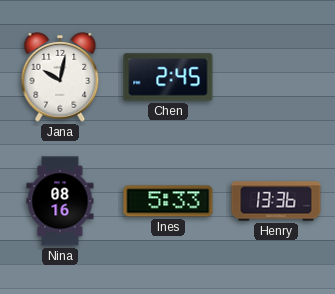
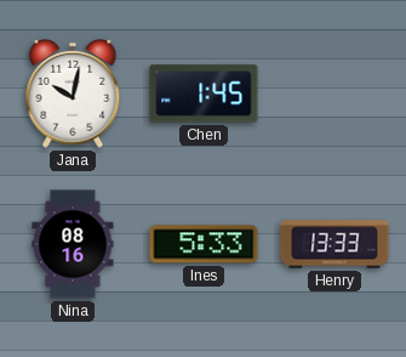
Chen: 2:45 -> 1:45 (204, 93)
Henry: 13:36 -> 13:33 (334, 244)
